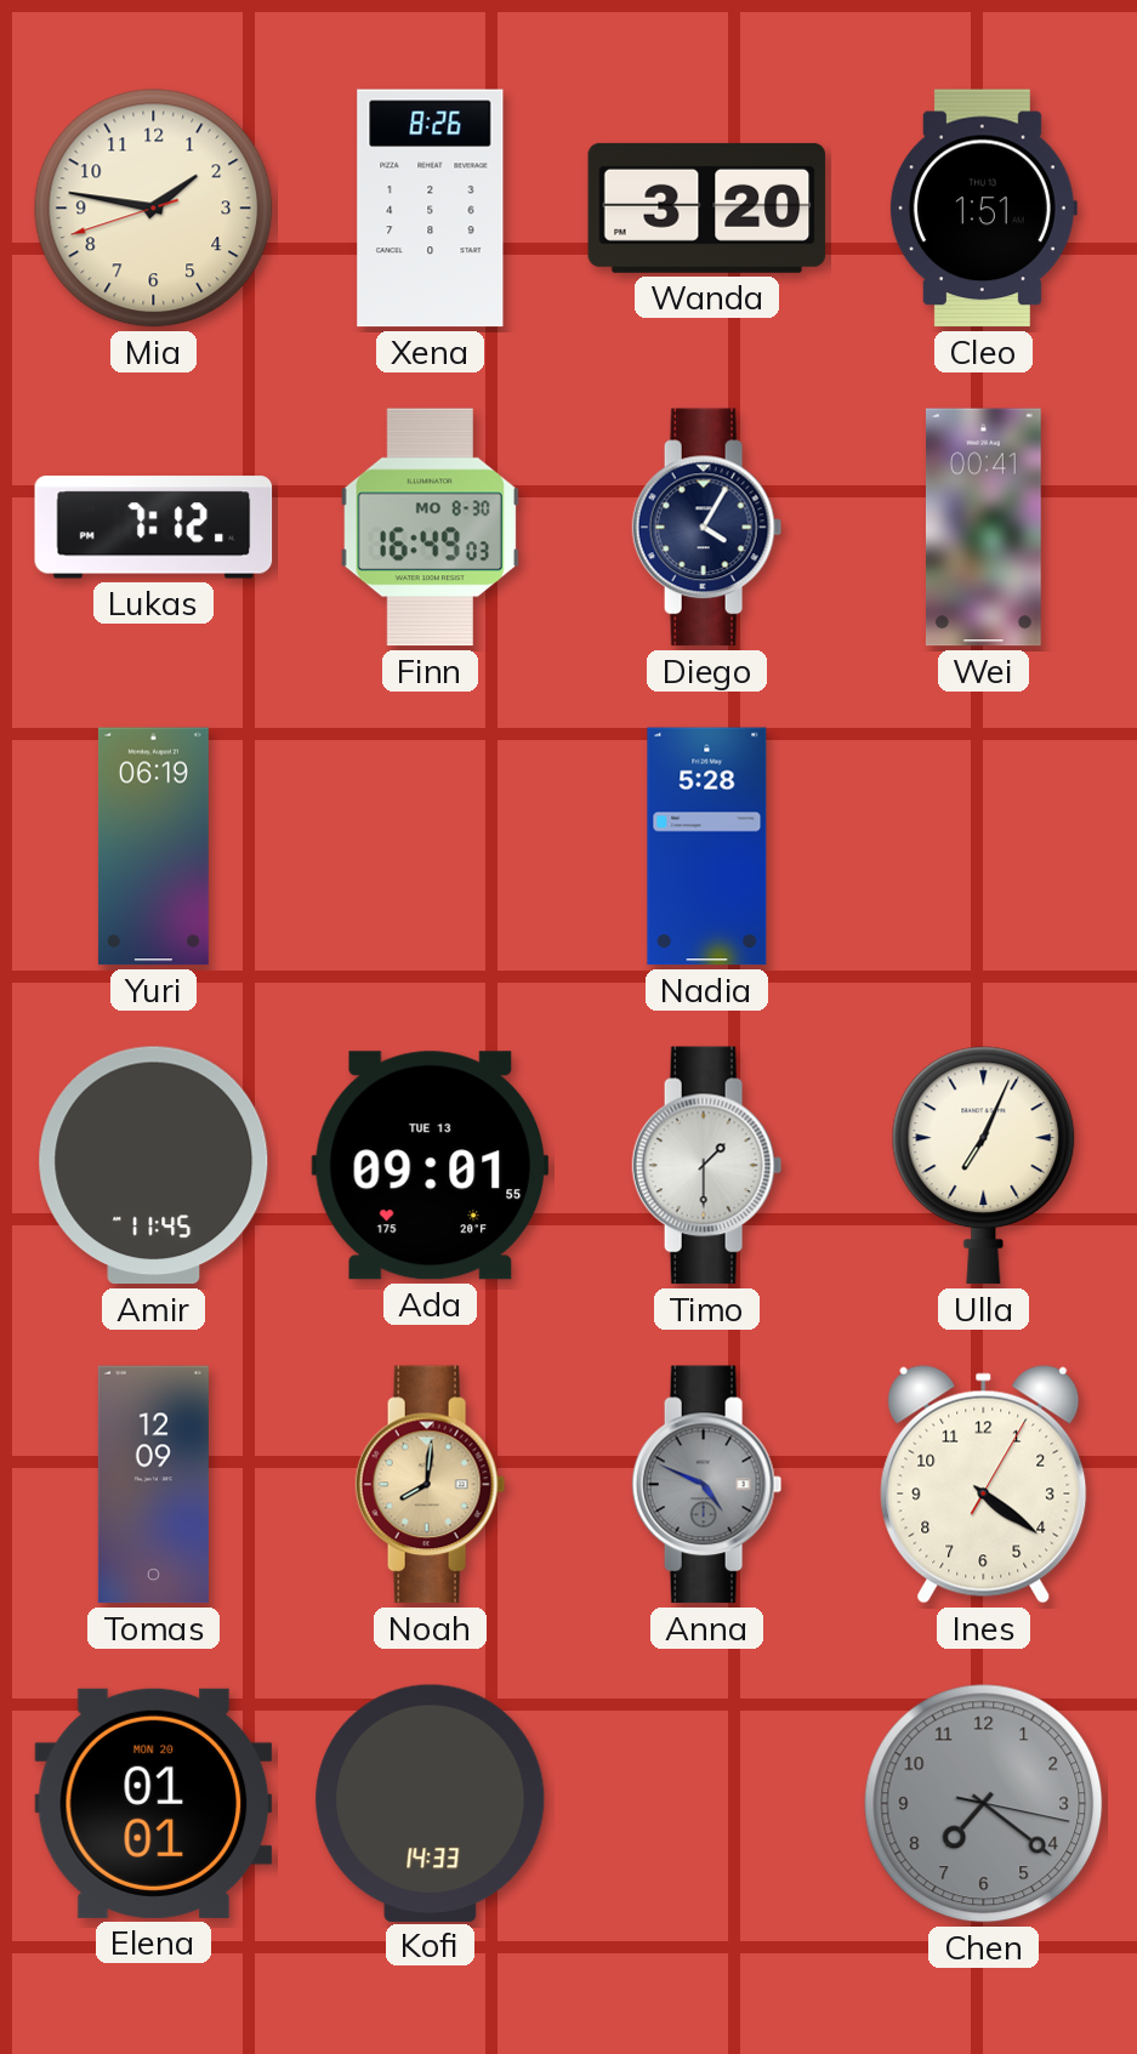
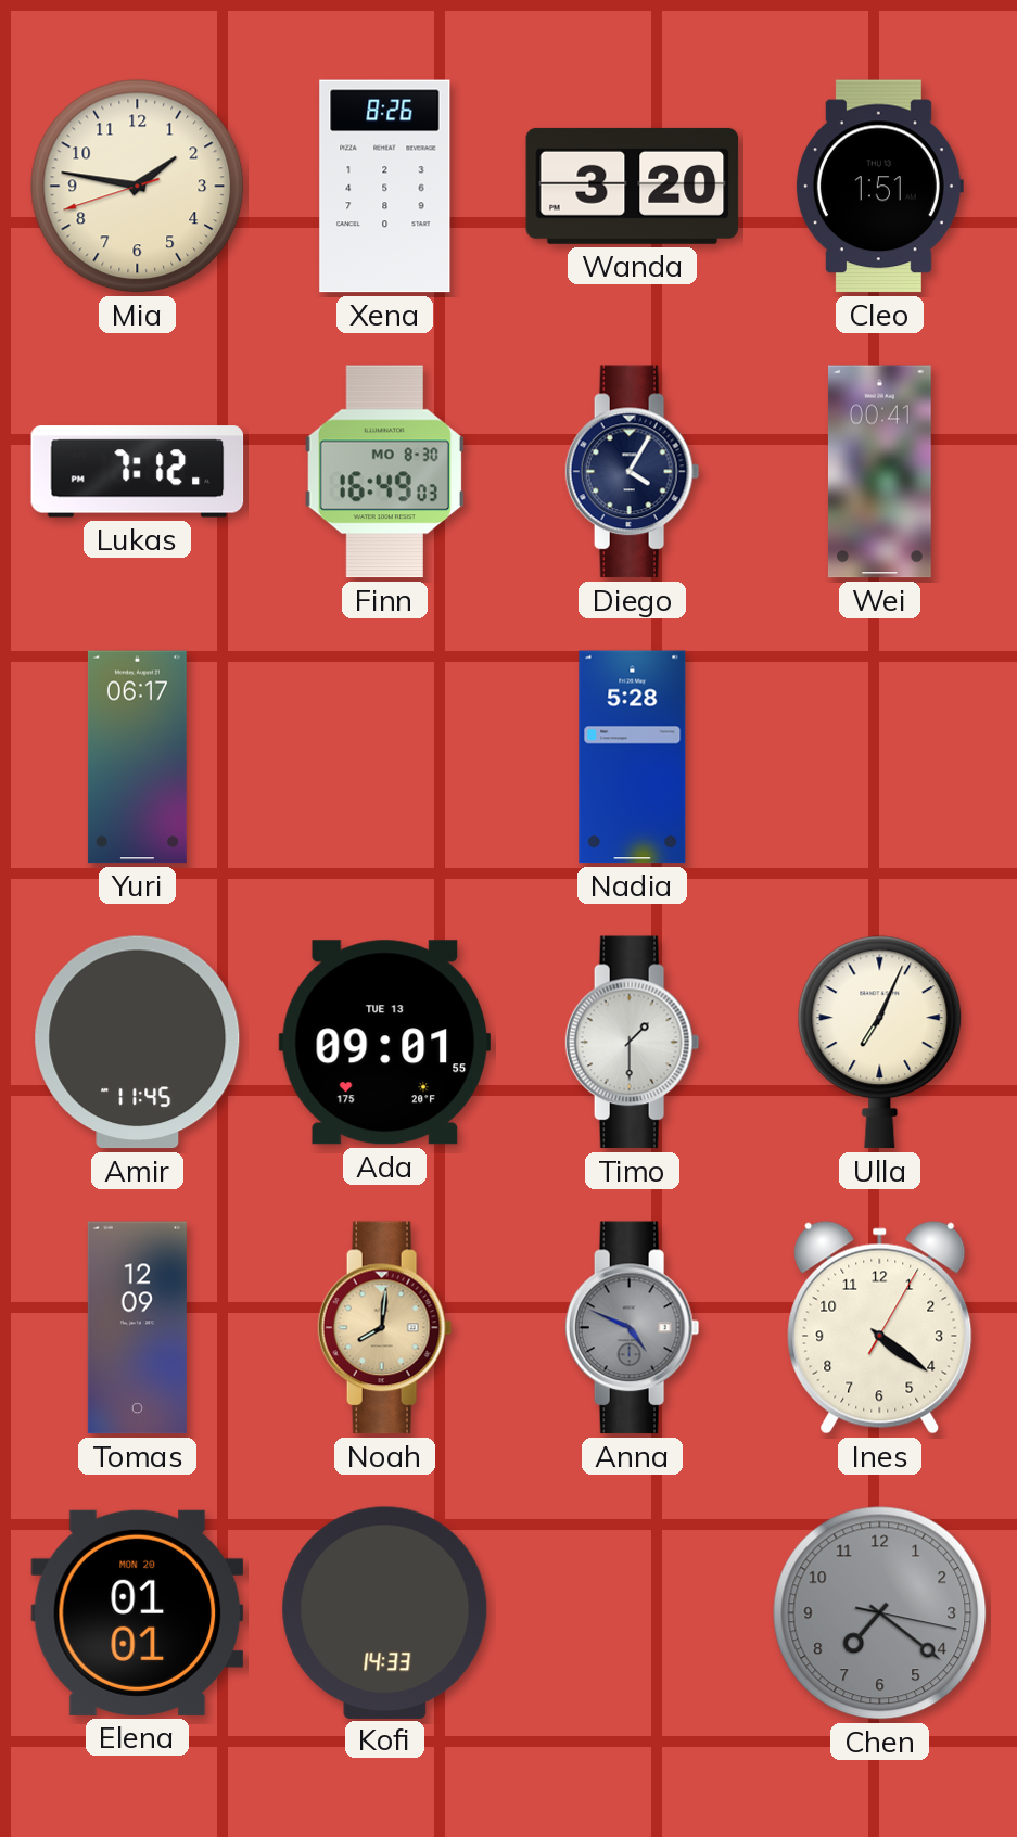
Yuri: 06:19 -> 06:17 (137, 757)
